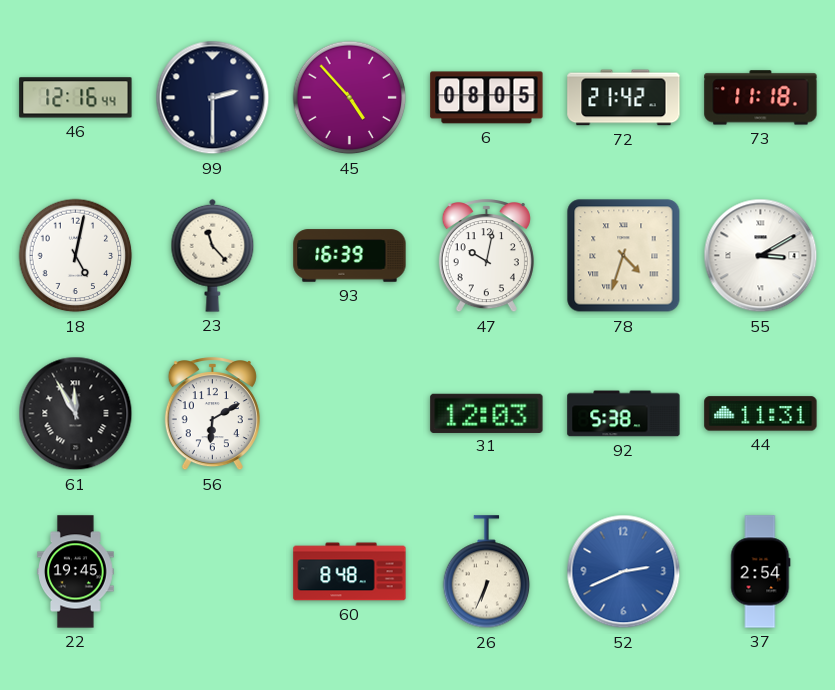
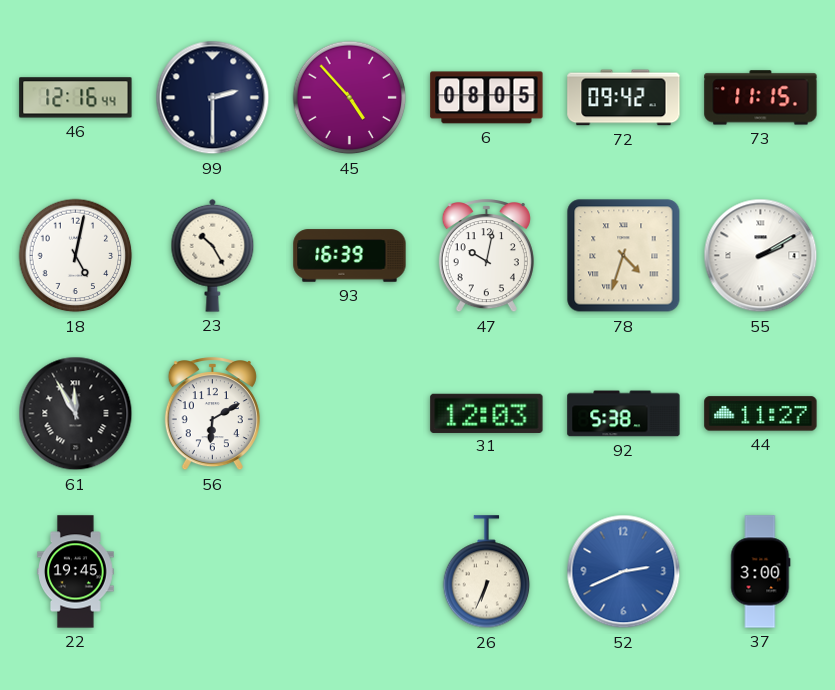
72: 21:42 -> 09:42 (624, 98)
73: 11:18 -> 11:15 (761, 98)
23: 11:23 -> 10:25 (213, 255)
55: 3:10 -> 2:10 (761, 256)
44: 11:31 -> 11:27 (761, 414)
60: 8:48 -> none (350, 572)
37: 2:54 -> 3:00 (761, 572)
